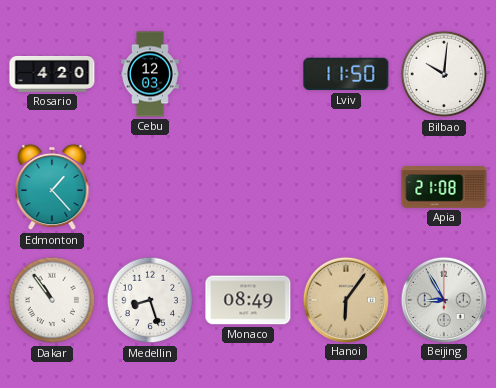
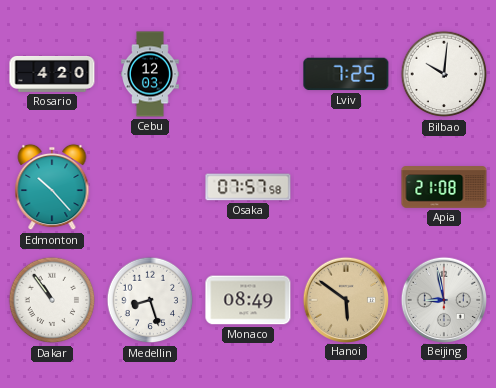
Lviv: 11:50 -> 7:25 (346, 74)
Edmonton: 1:23 -> 10:23 (52, 187)
Osaka: none -> 07:57 (248, 187)
Hanoi: 6:06 -> 5:51 (345, 299)
Beijing: 8:55 -> 8:58 (443, 299)
